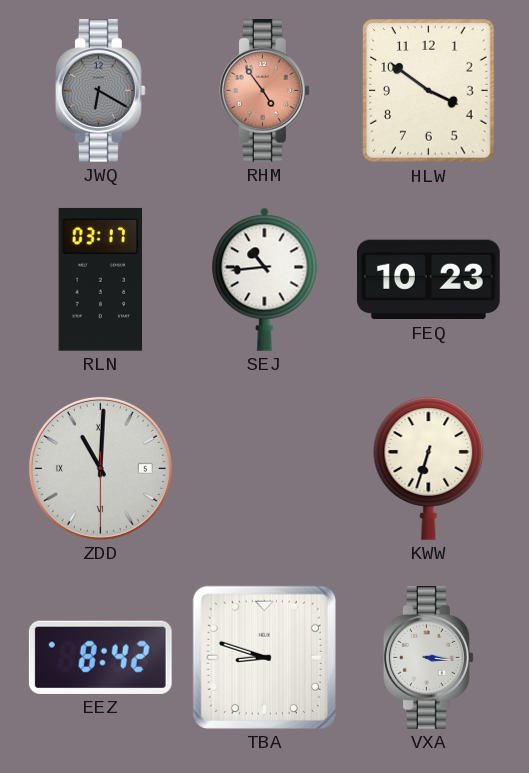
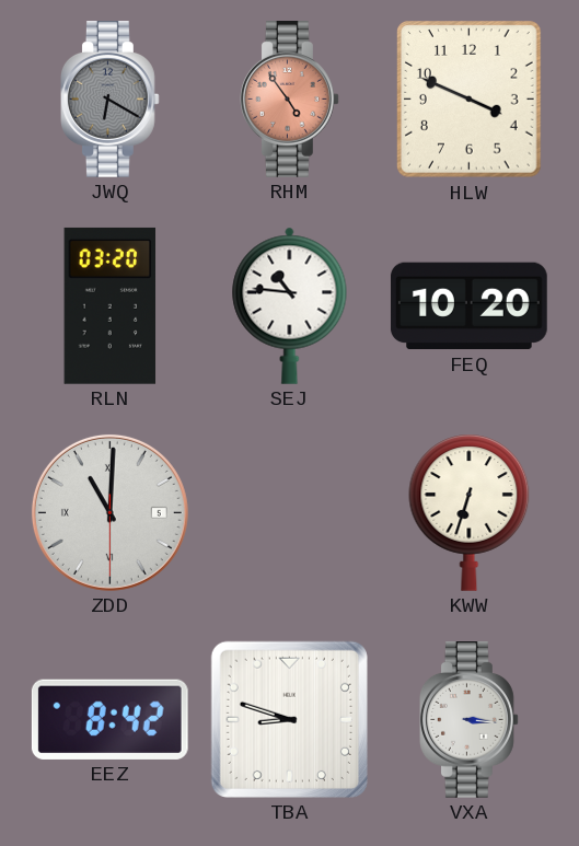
HLW: 3:51 -> 3:49 (470, 100)
RLN: 03:17 -> 03:20 (111, 305)
SEJ: 10:44 -> 10:46 (290, 305)
FEQ: 10:23 -> 10:20 (470, 306)
